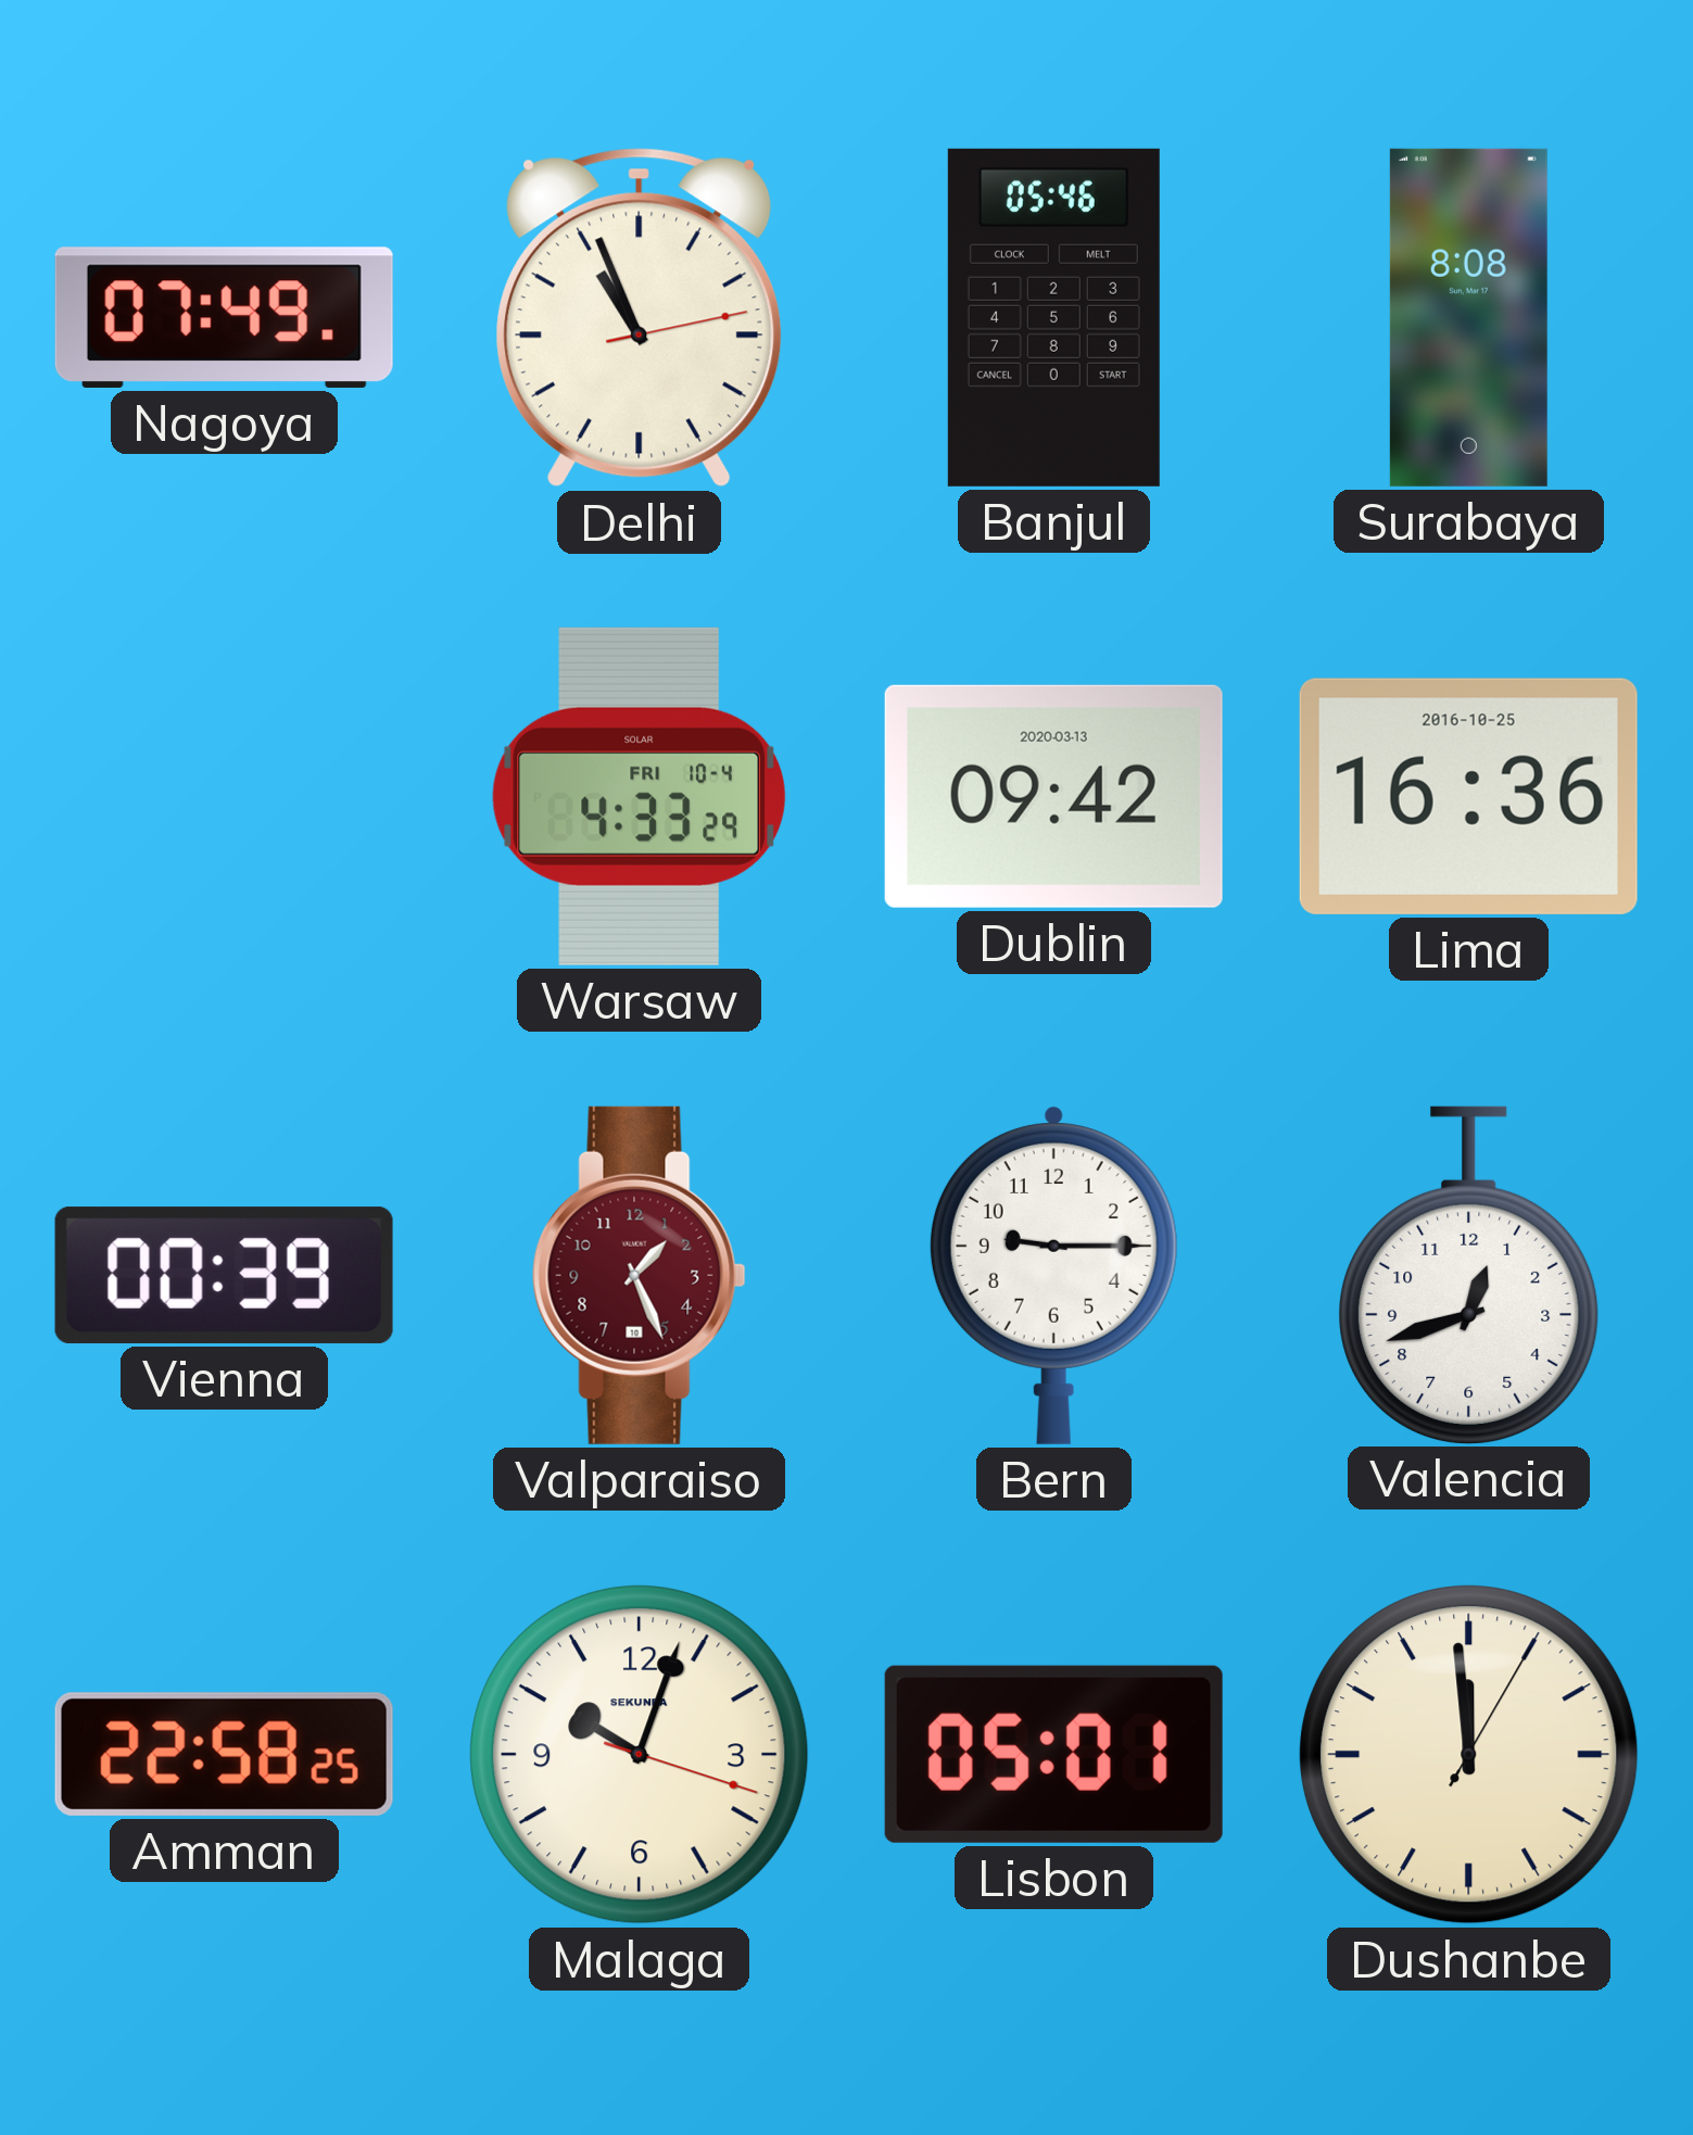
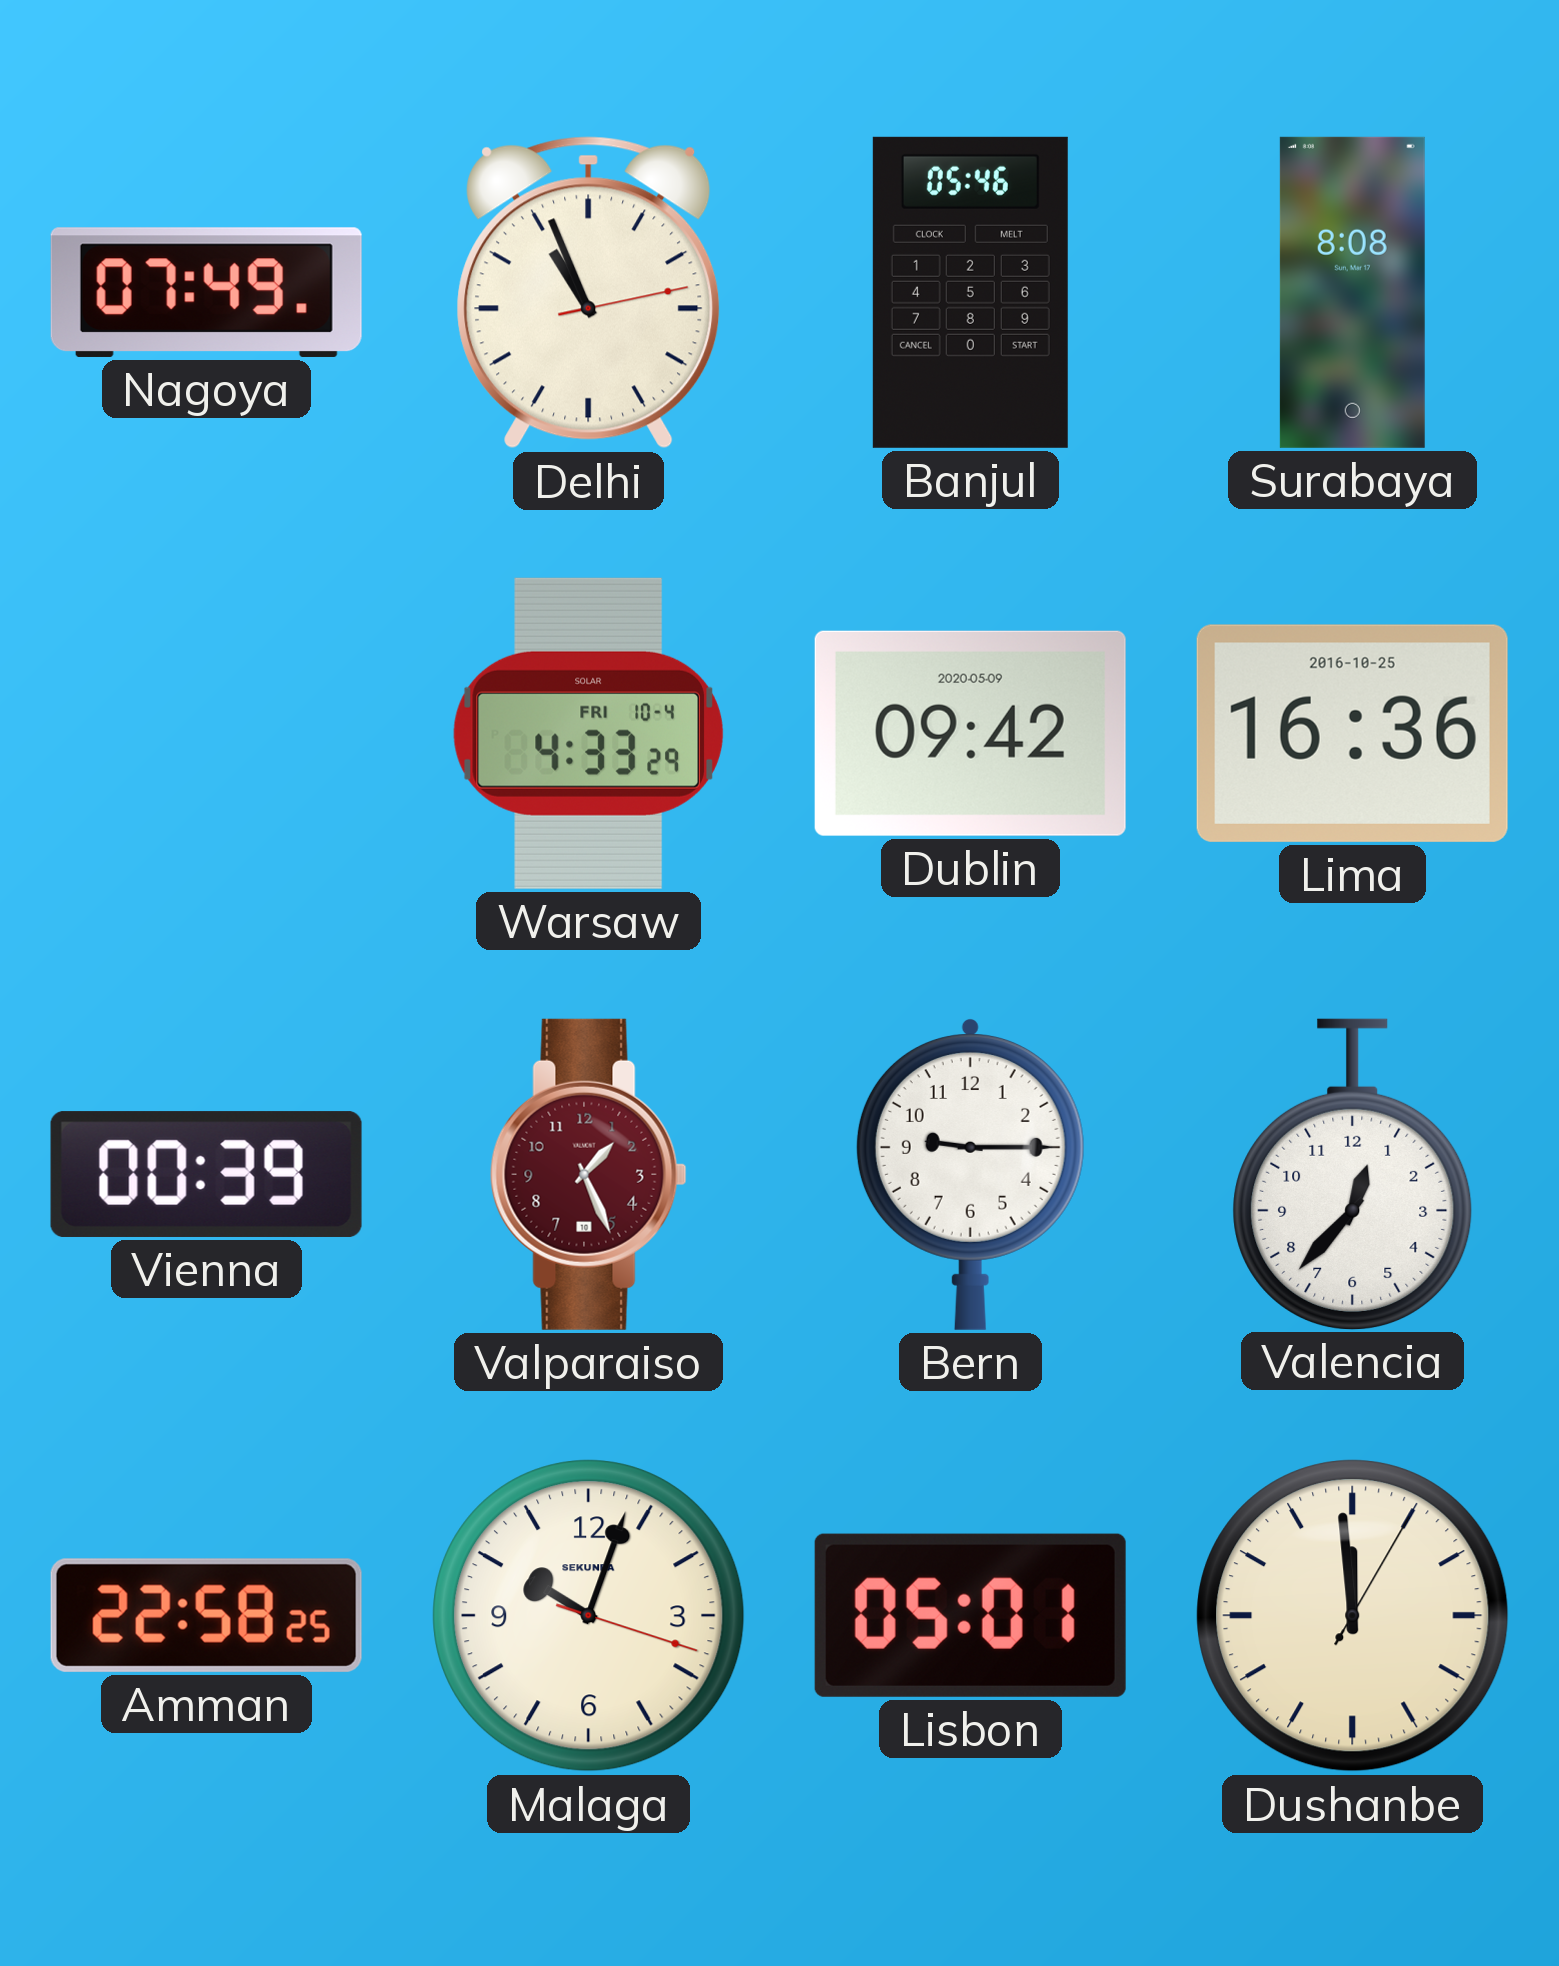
Dublin date: 2020-03-13 -> 2020-05-09 (970, 733)
Valencia: 12:42 -> 12:37 (1353, 1174)
